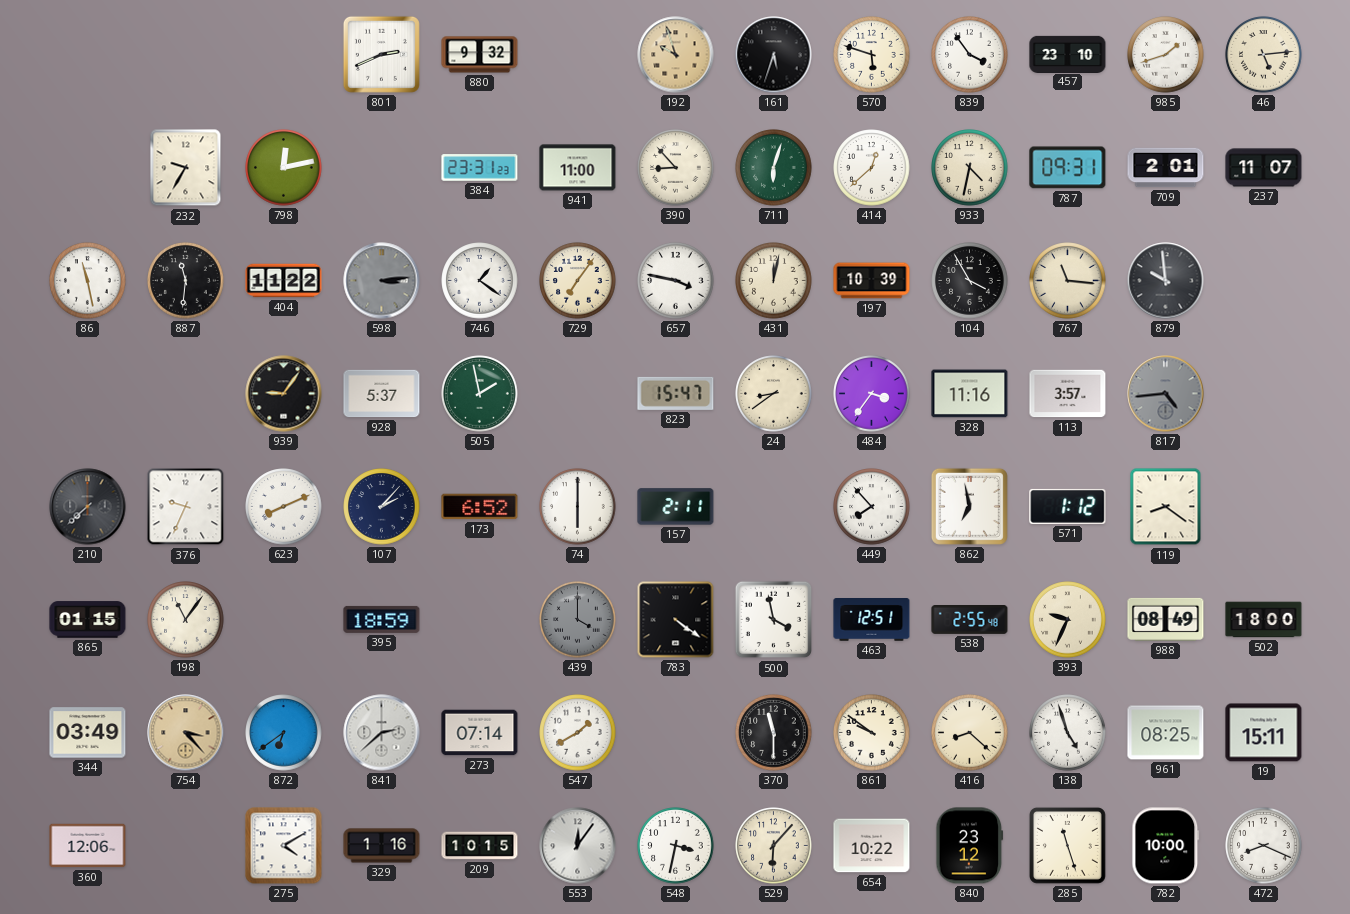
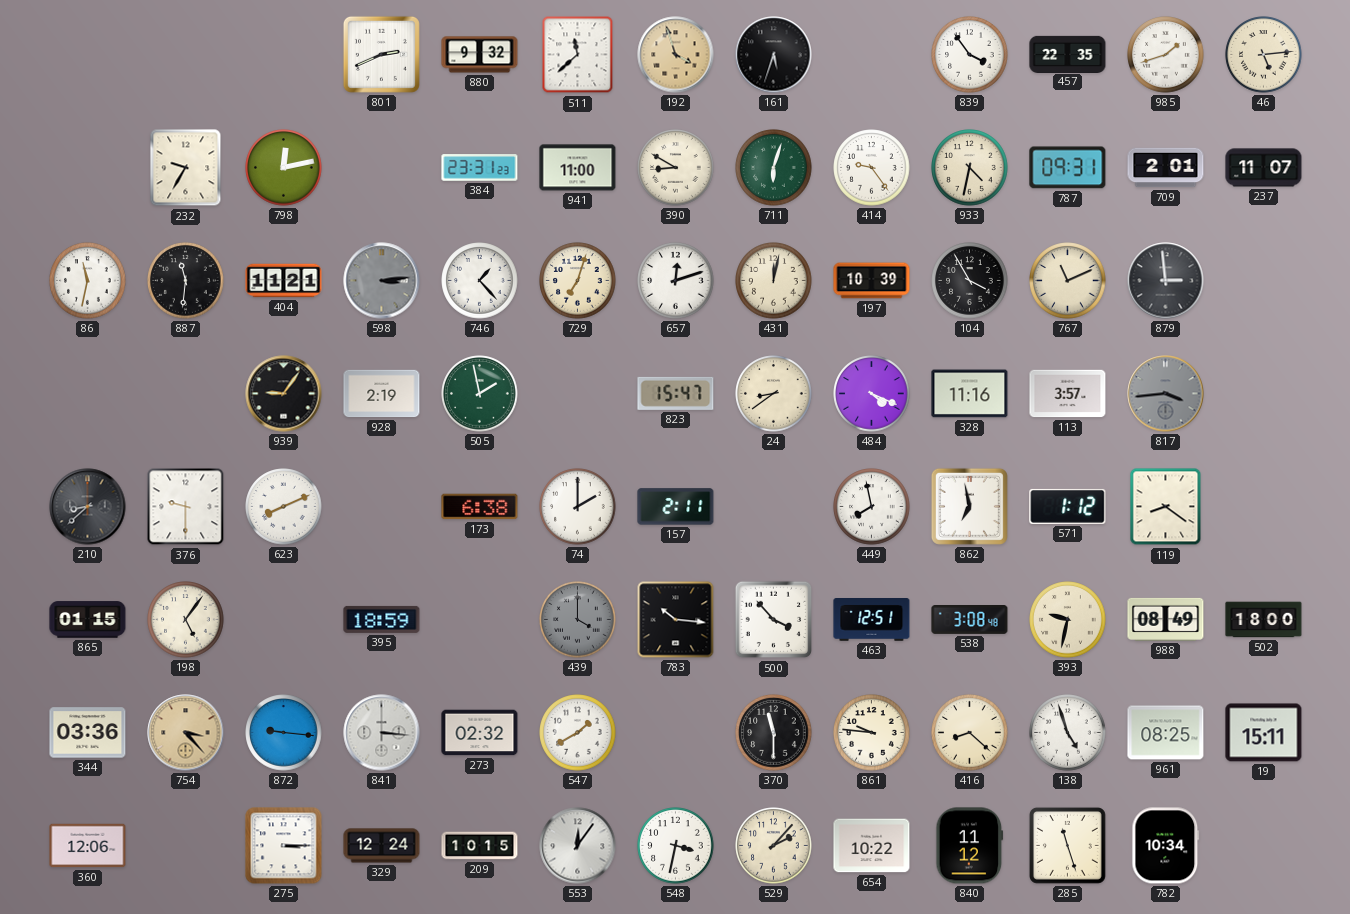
511: none -> 11:38 (578, 55)
192: 9:57 -> 3:57 (676, 55)
570: 5:48 -> none (872, 55)
457: 23:10 -> 22:35 (1068, 54)
390: 8:53 -> 8:50 (676, 168)
414: 12:38 -> 9:24 (872, 168)
86: 11:28 -> 11:32 (88, 281)
404: 11:22 -> 11:21 (284, 281)
746: 1:21 -> 1:23 (480, 281)
729: 7:06 -> 7:03 (578, 281)
657: 3:47 -> 12:12 (676, 281)
767: 11:16 -> 11:11 (1068, 281)
879: 9:59 -> 2:59 (1166, 281)
928: 5:37 -> 2:19 (382, 394)
484: 3:36 -> 4:19 (872, 394)
817: 4:44 -> 3:44 (1166, 394)
210: 7:38 -> 8:38 (88, 507)
376: 9:34 -> 9:30 (186, 507)
107: 2:07 -> none (382, 507)
173: 6:52 -> 6:38 (480, 507)
74: 6:00 -> 2:00 (578, 507)
449: 7:53 -> 7:58 (872, 507)
198: 11:06 -> 5:06 (186, 620)
783: 4:21 -> 10:16 (676, 620)
500: 3:58 -> 3:53 (774, 620)
538: 2:55 -> 3:08 (970, 620)
393: 9:34 -> 9:32 (1068, 620)
344: 03:49 -> 03:36 (88, 733)
872: 6:39 -> 9:16 (284, 733)
841: 2:38 -> 3:16 (382, 733)
273: 07:14 -> 02:32 (480, 733)
861: 9:51 -> 9:46 (872, 733)
275: 4:10 -> 3:15 (284, 846)
329: 1:16 -> 12:24 (382, 846)
529: 6:07 -> 2:07 (774, 846)
840: 23:12 -> 11:12 (970, 846)
782: 10:00 -> 10:34 (1166, 846)
472: 8:19 -> none (1264, 846)
